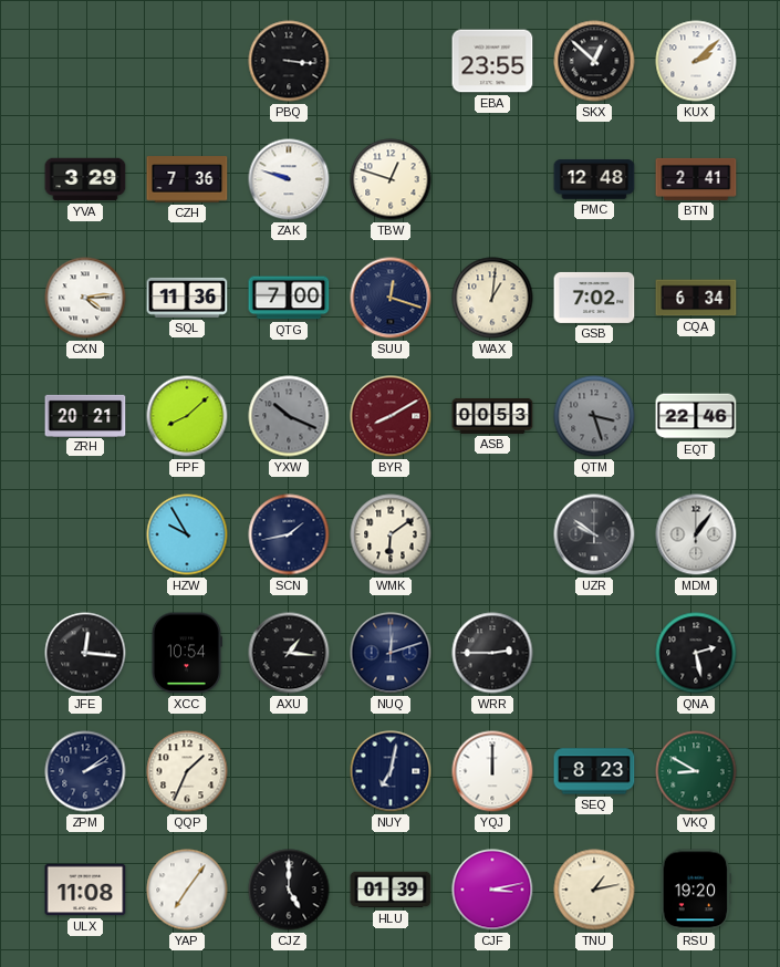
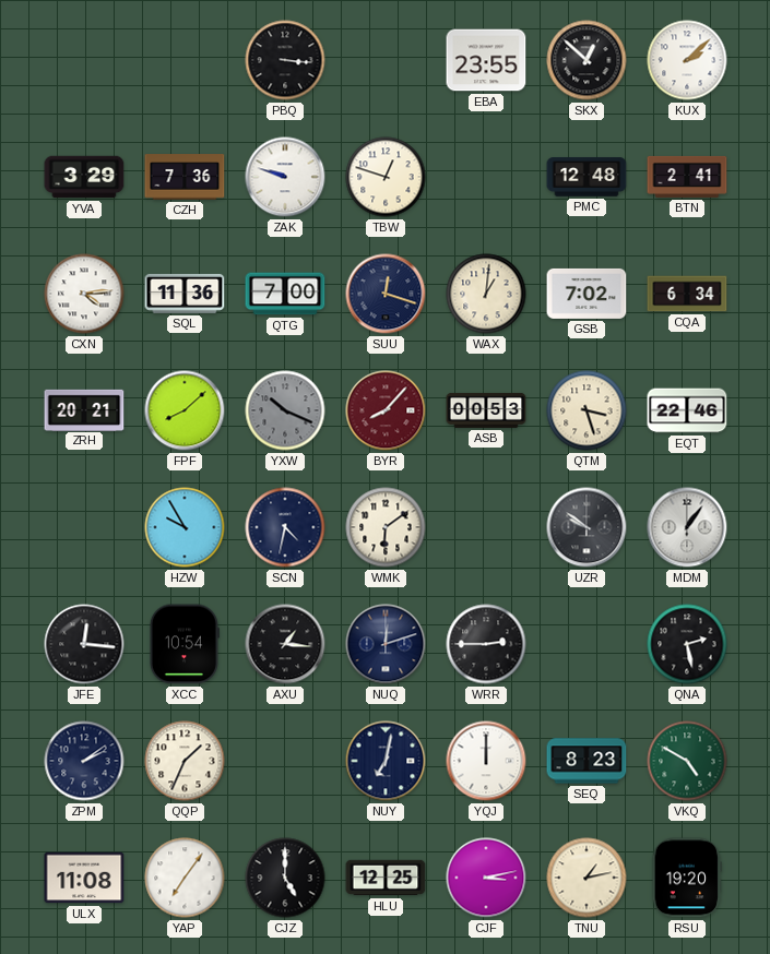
BYR: 8:10 -> 8:07 (386, 410)
QTM dial: grey -> cream (587, 410)
SCN: 1:43 -> 4:32 (285, 527)
VKQ: 8:50 -> 4:50 (687, 761)
HLU: 01:39 -> 12:25 (386, 878)
